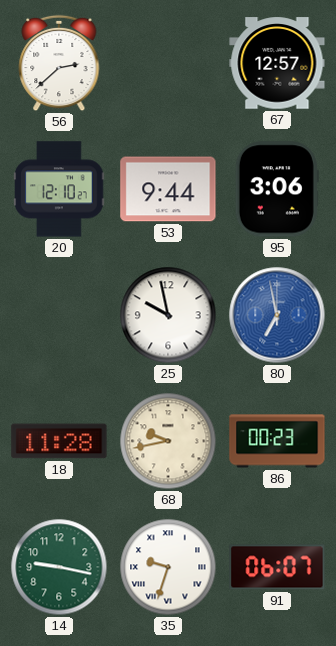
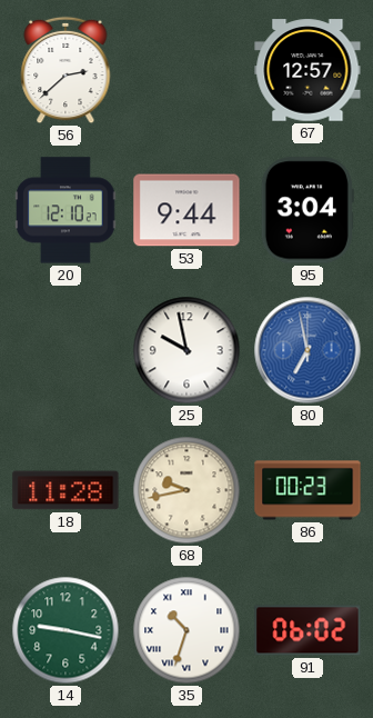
95: 3:06 -> 3:04 (308, 210)
35: 9:33 -> 10:33 (186, 630)
91: 06:07 -> 06:02 (308, 630)
